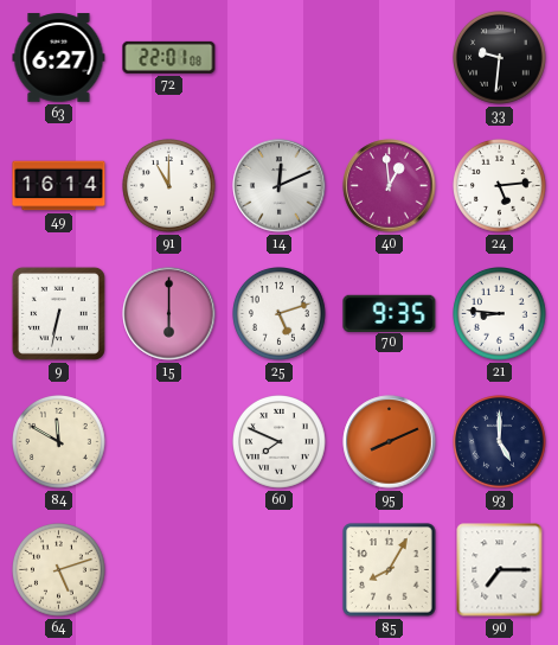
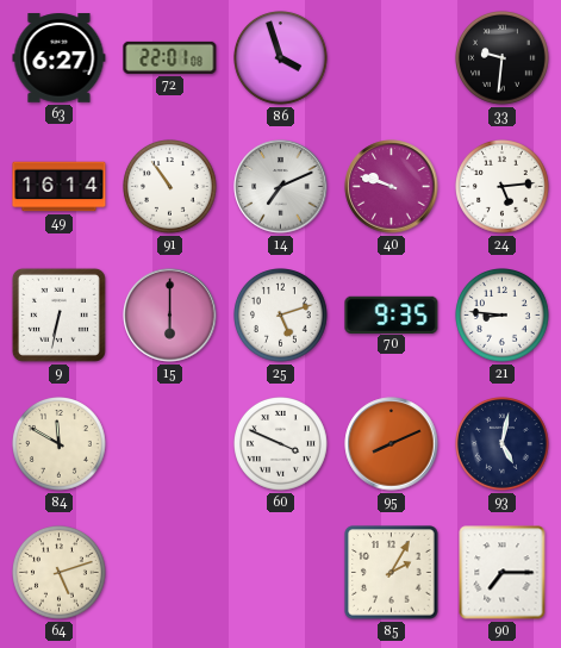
86: none -> 3:57 (281, 58)
91: 11:00 -> 10:54 (170, 187)
14: 12:11 -> 7:11 (281, 187)
40: 12:59 -> 9:48 (392, 187)
60: 7:49 -> 3:49 (281, 444)
93: 5:00 -> 5:02 (503, 444)
85: 8:05 -> 2:05 (392, 573)
